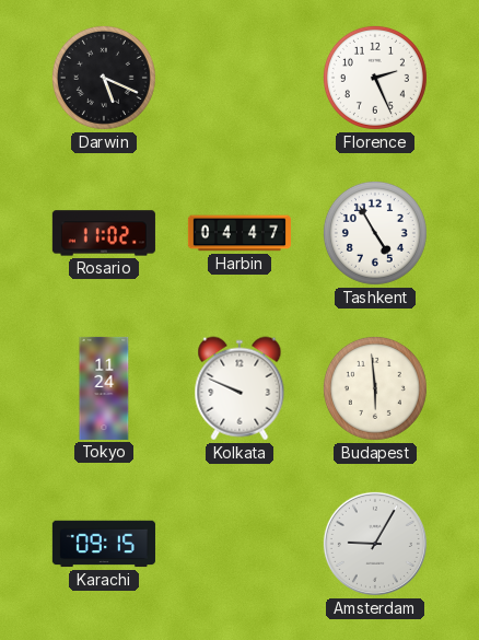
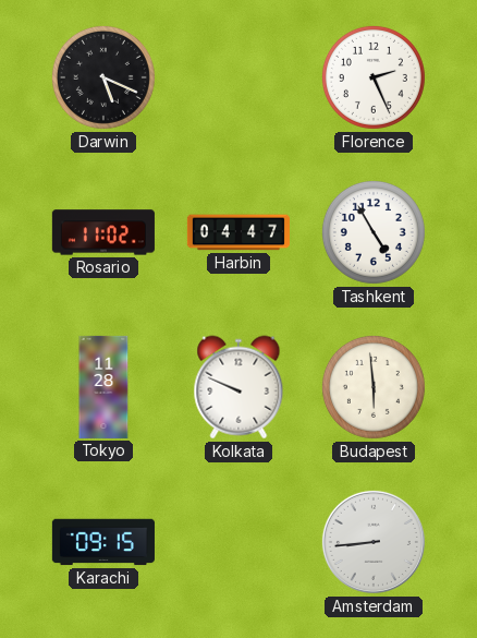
Tokyo: 11:24 -> 11:28 (103, 387)
Amsterdam: 9:05 -> 8:44 (374, 542)
